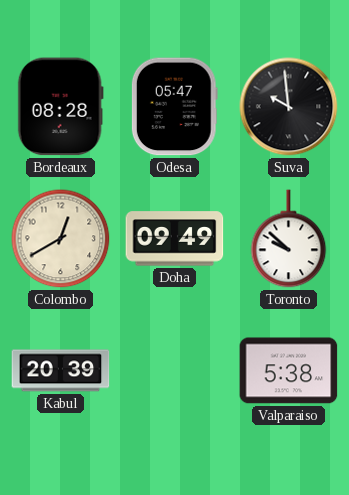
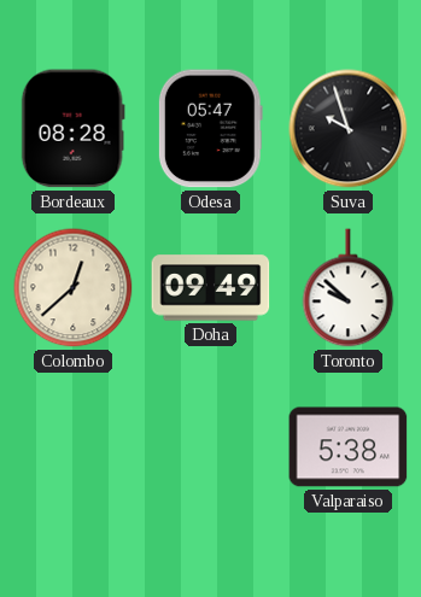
Suva: 9:59 -> 9:57 (349, 129)
Colombo: 12:40 -> 12:38 (74, 288)
Kabul: 20:39 -> none (61, 371)
